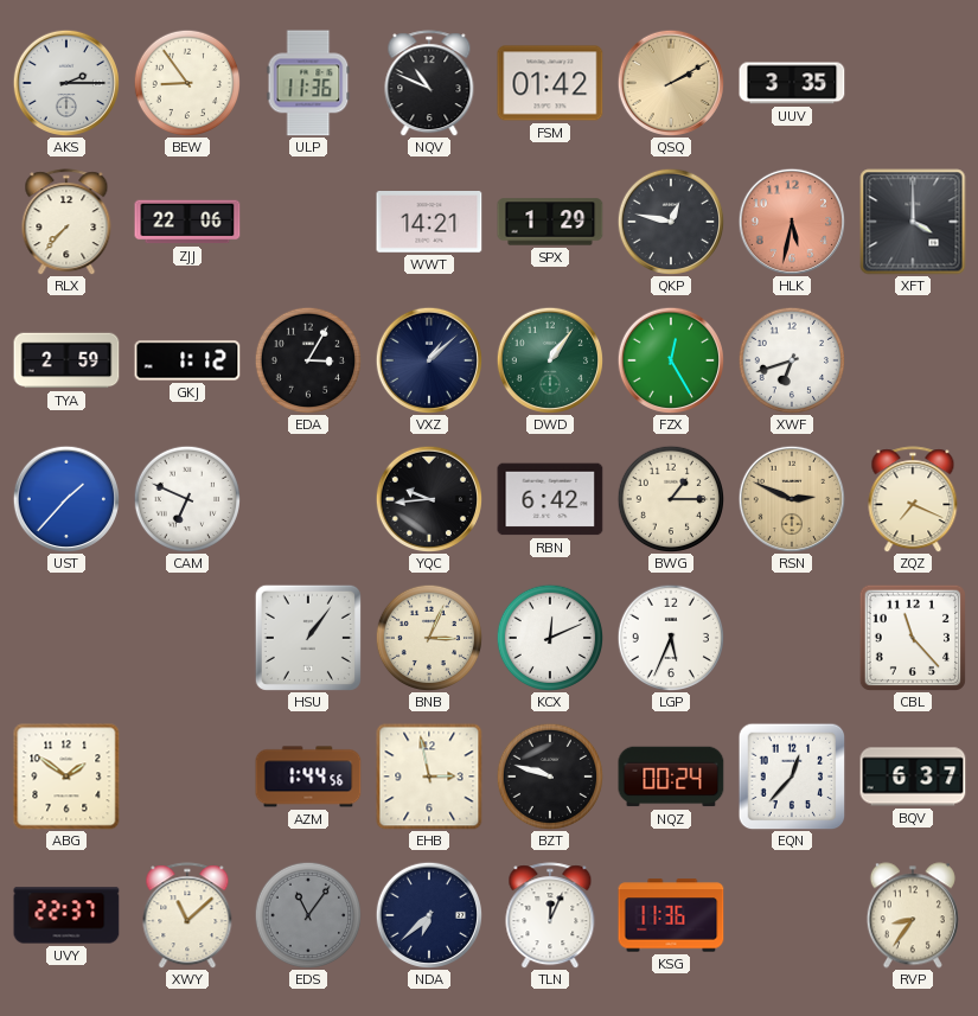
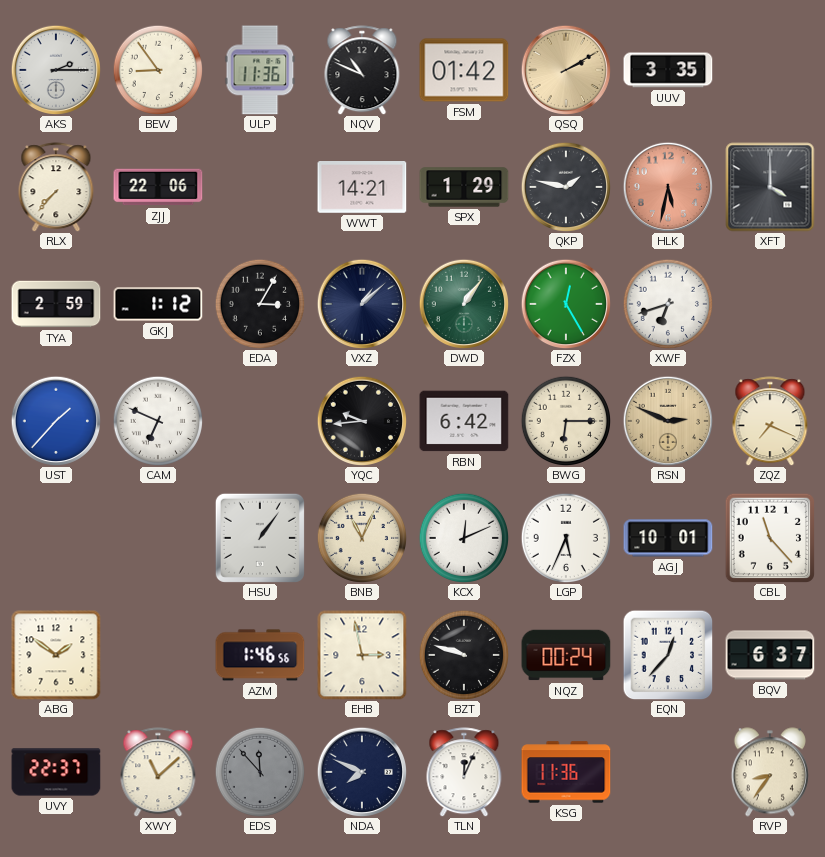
QKP: 12:47 -> 1:47 (565, 186)
BWG: 1:15 -> 6:15 (565, 420)
BNB: 3:04 -> 11:04 (361, 537)
AGJ: none -> 10:01 (668, 538)
AZM: 1:44 -> 1:46 (260, 655)
EDS: 11:06 -> 11:53 (259, 771)
NDA: 6:38 -> 7:49 (361, 771)
